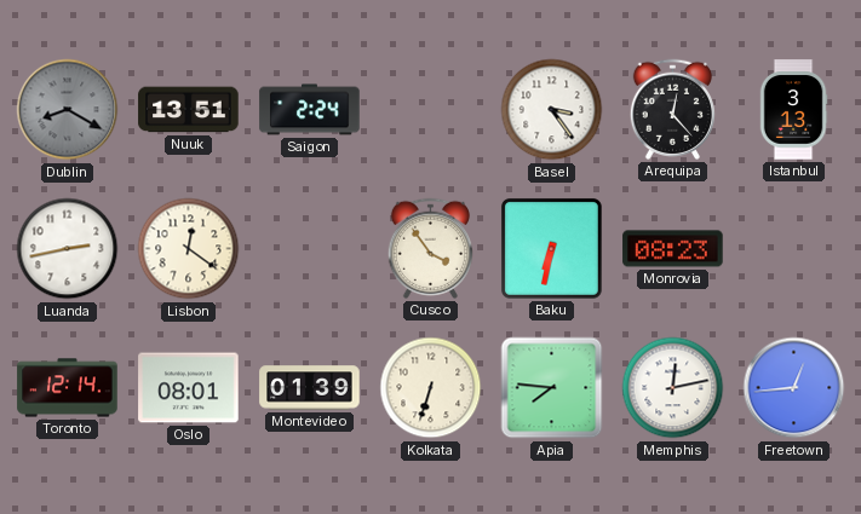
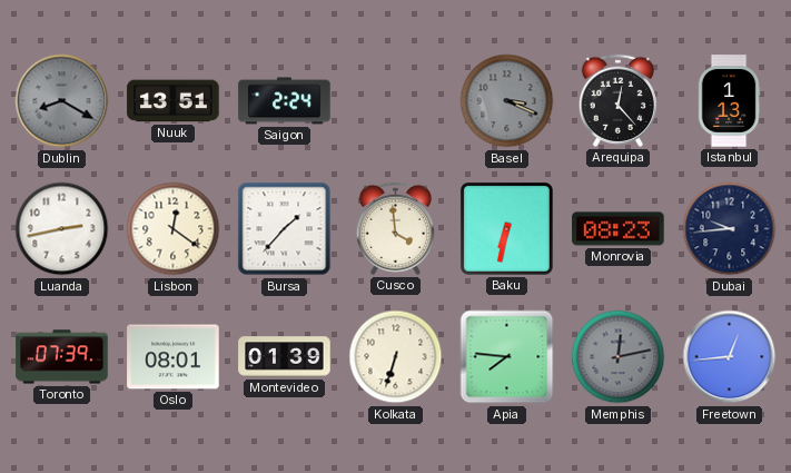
Basel: 3:24 -> 3:19 (507, 101)
Basel dial: white -> grey (507, 101)
Istanbul: 3:13 -> 1:13 (729, 101)
Bursa: none -> 1:37 (285, 229)
Cusco: 3:54 -> 3:59 (395, 228)
Dubai: none -> 9:44 (730, 229)
Toronto: 12:14 -> 07:39 (62, 357)
Memphis dial: white -> grey (619, 357)
